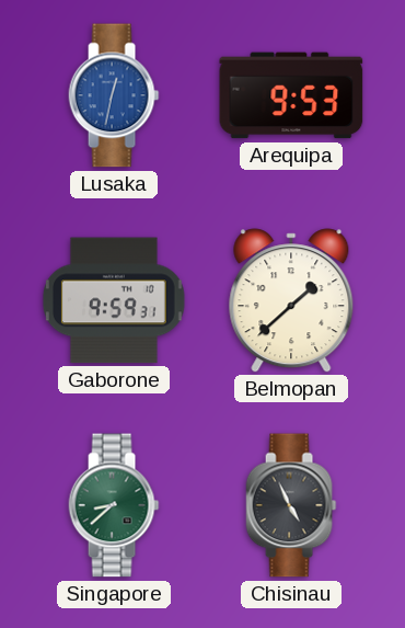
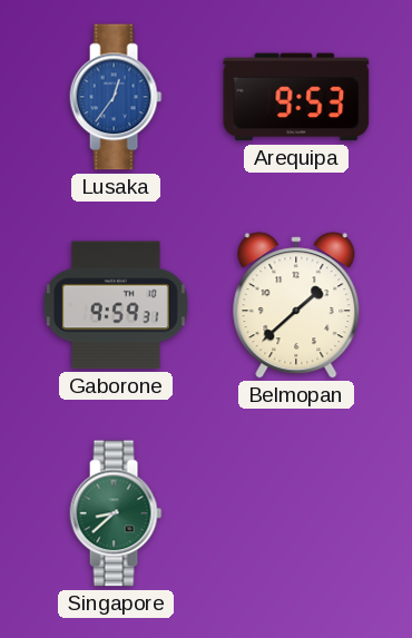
Lusaka: 12:32 -> 12:36 (116, 97)
Chisinau: 4:56 -> none (291, 505)
